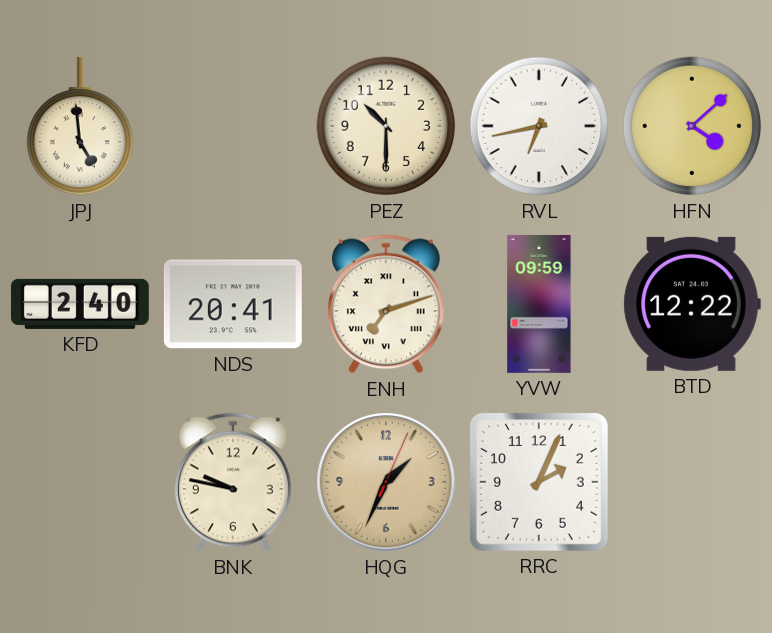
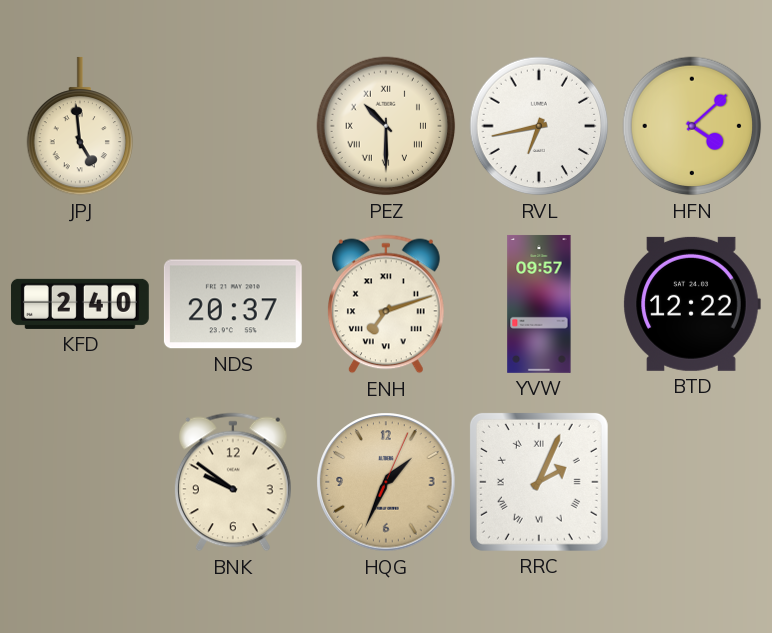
PEZ numerals: Arabic -> Roman (386, 126)
NDS: 20:41 -> 20:37 (233, 304)
YVW: 09:59 -> 09:57 (539, 304)
BNK: 9:47 -> 9:51 (233, 482)
RRC numerals: Arabic -> Roman (539, 482)
